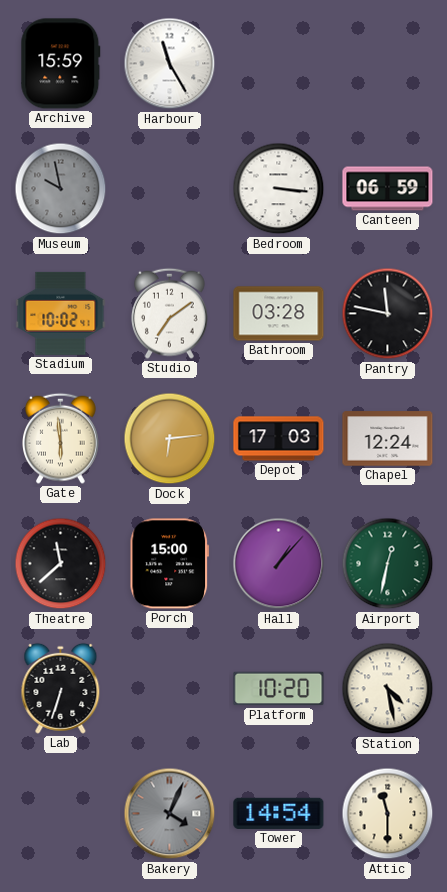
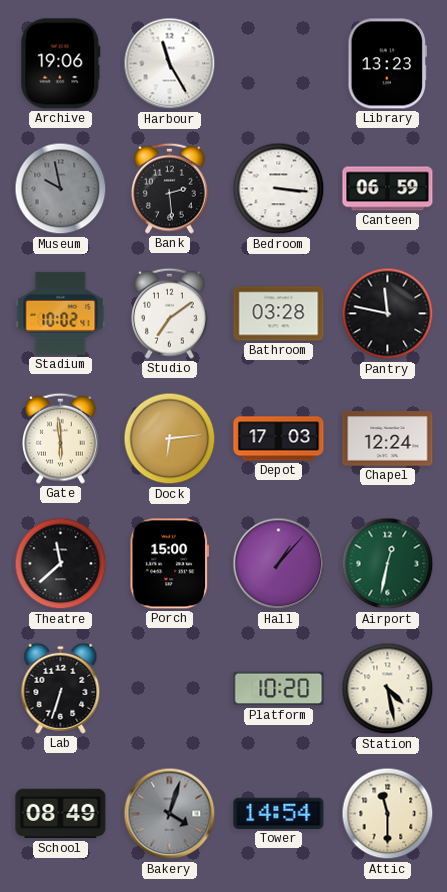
Archive: 15:59 -> 19:06 (61, 64)
Library: none -> 13:23 (387, 64)
Bank: none -> 2:29 (170, 188)
School: none -> 08:49 (61, 814)
Bakery: 4:04 -> 4:03 (170, 814)
